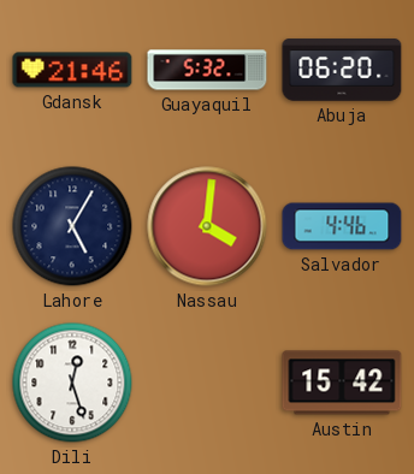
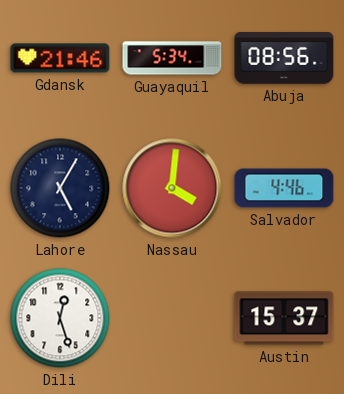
Guayaquil: 5:32 -> 5:34 (172, 58)
Abuja: 06:20 -> 08:56 (284, 58)
Austin: 15:42 -> 15:37 (284, 318)
